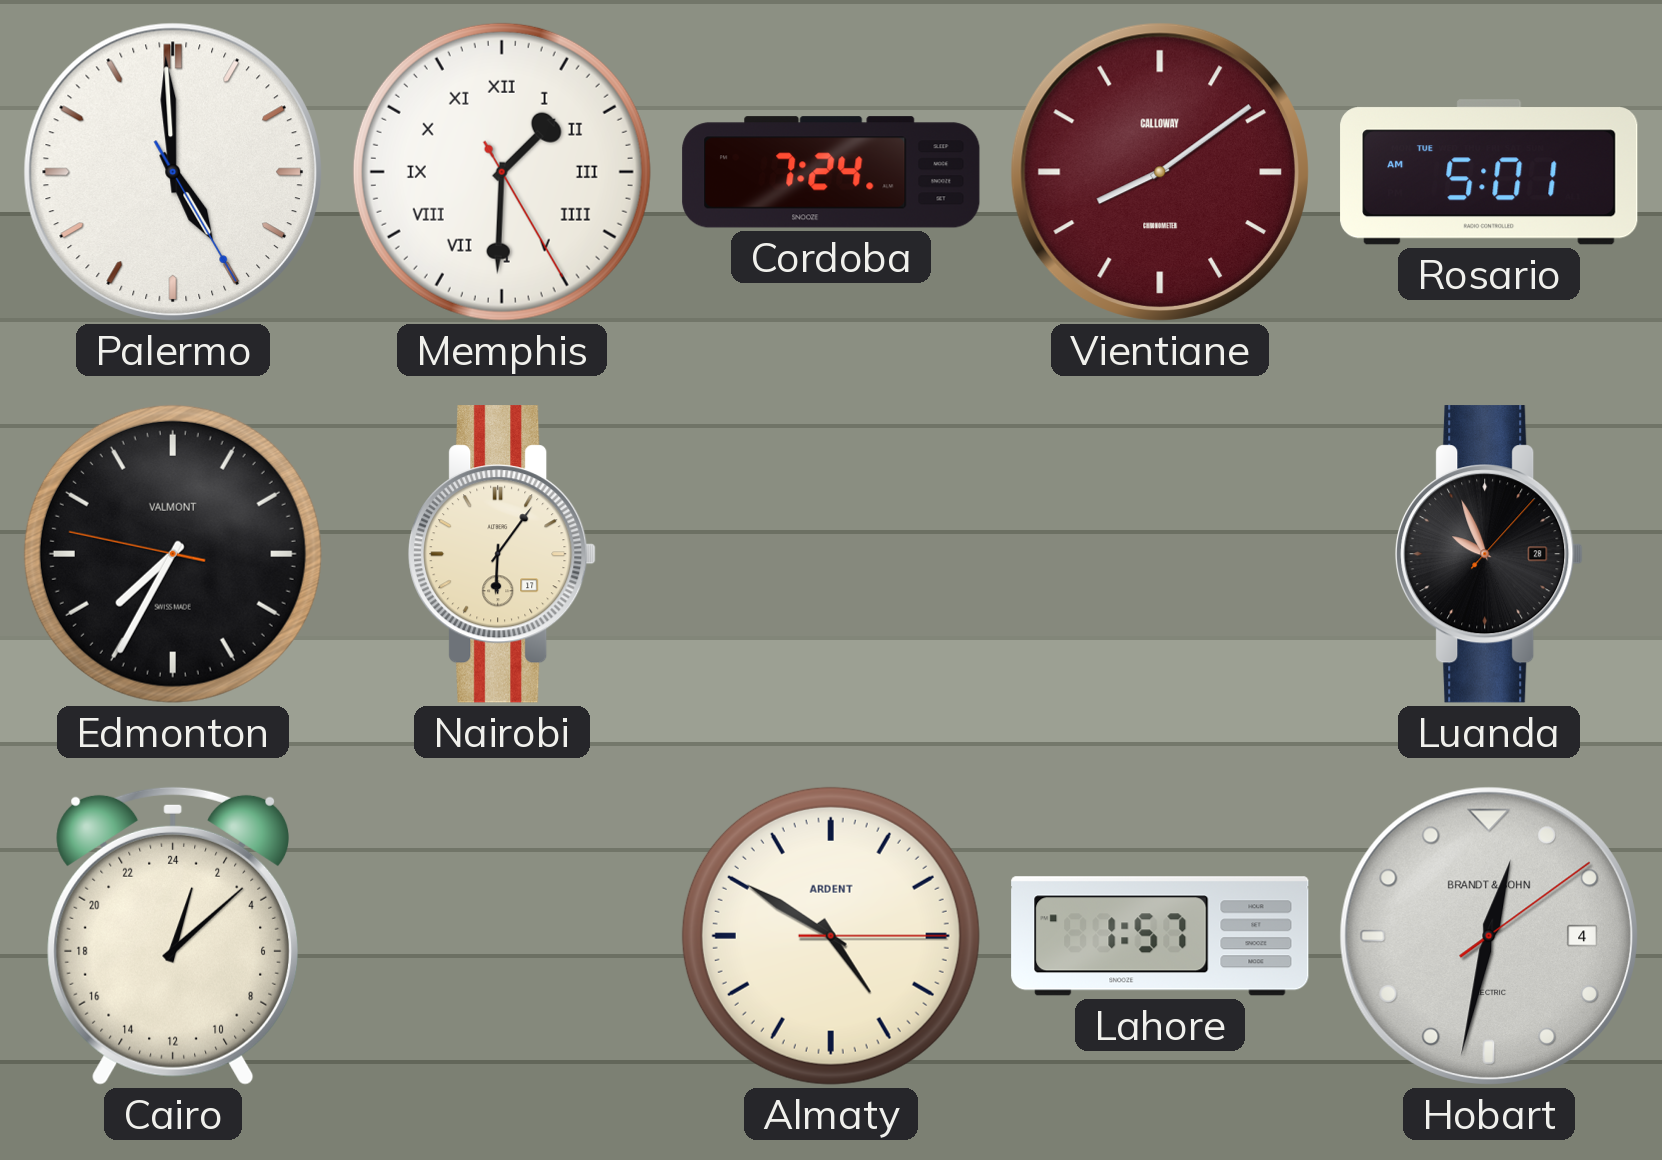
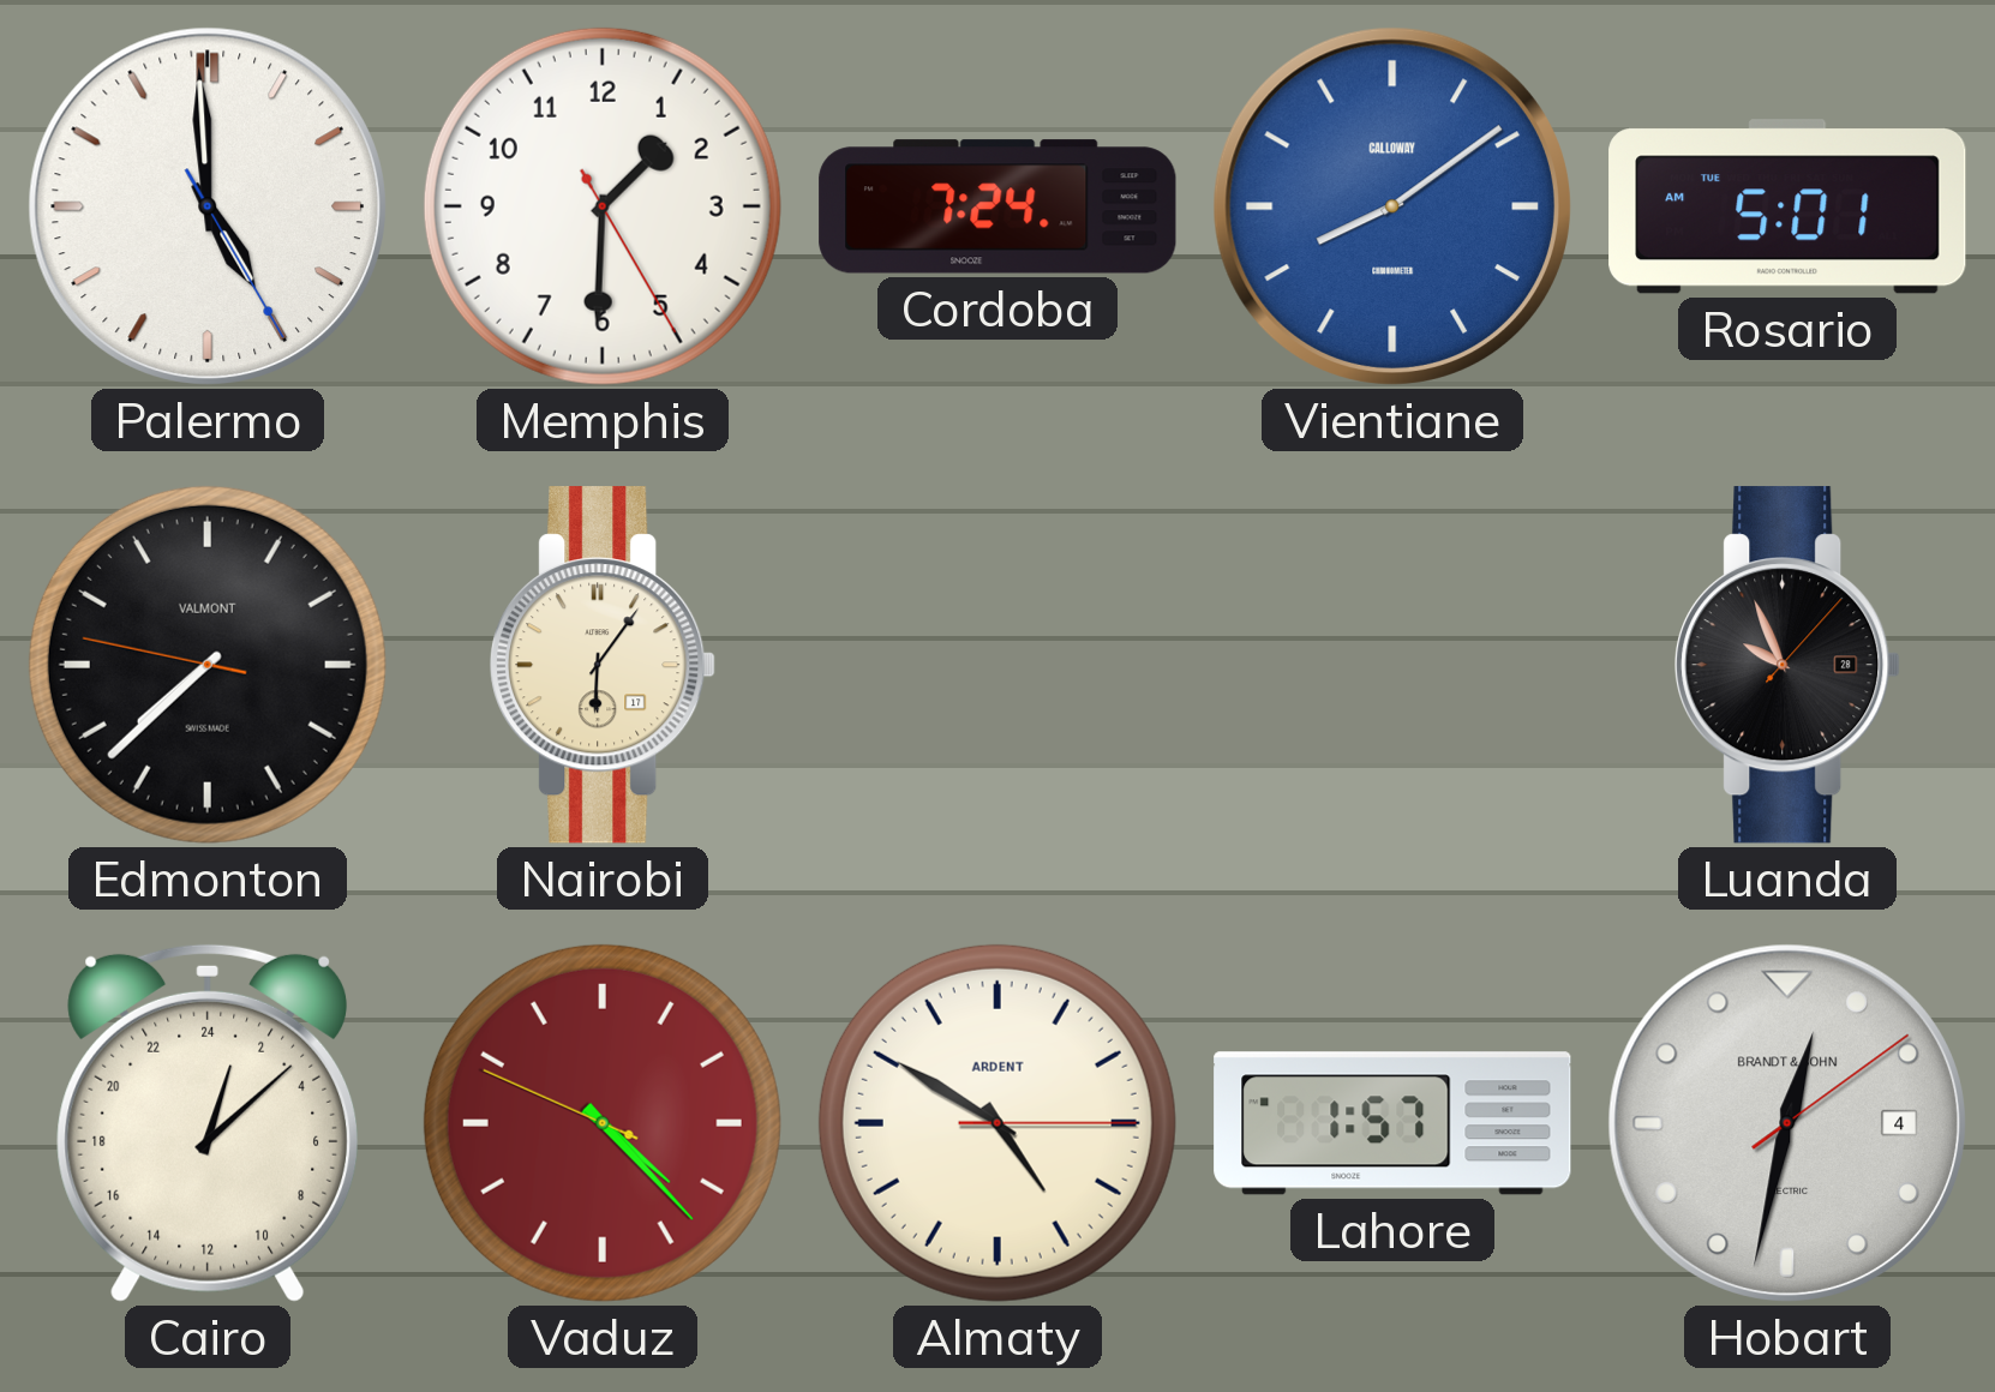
Memphis numerals: Roman -> Arabic (603, 206)
Vientiane dial: burgundy -> blue (1392, 206)
Edmonton: 7:34 -> 7:37 (208, 665)
Vaduz: none -> 4:22 (603, 1123)
